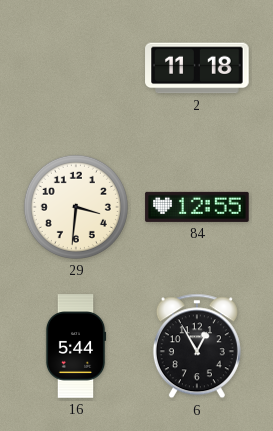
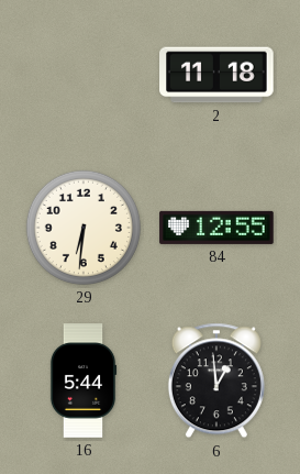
29: 3:31 -> 6:31 (84, 228)
6: 12:55 -> 12:59 (216, 381)
